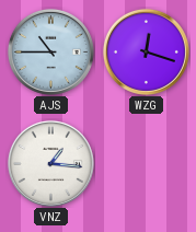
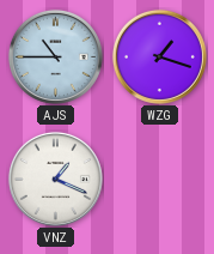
WZG: 12:18 -> 1:18 (159, 56)
VNZ: 1:16 -> 1:19 (55, 179)
